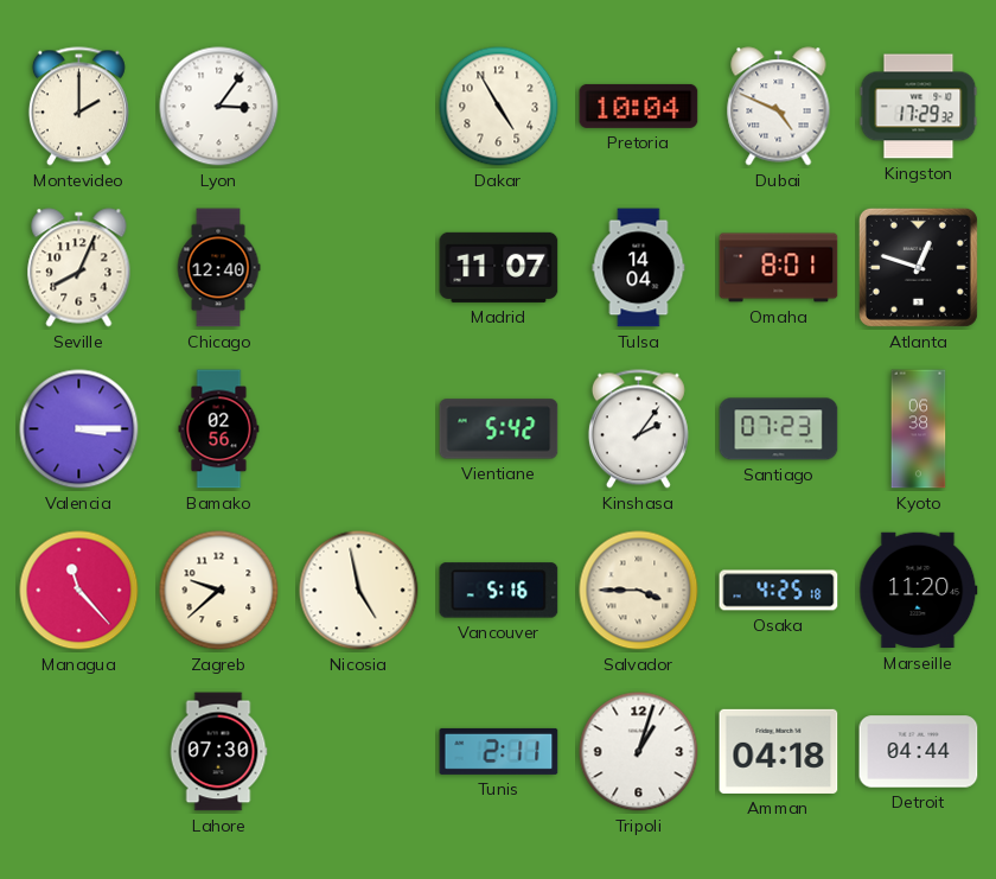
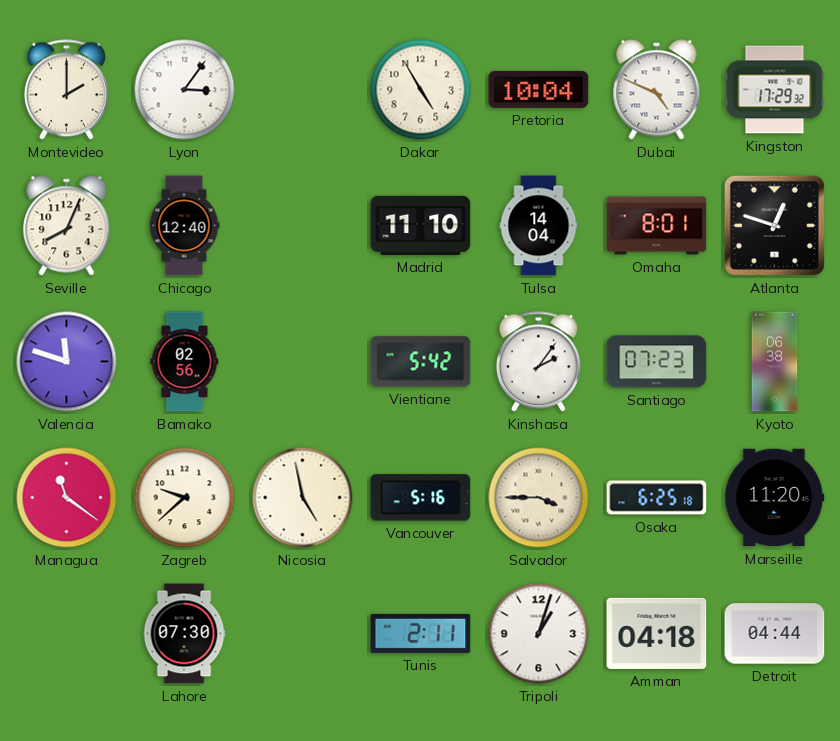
Madrid: 11:07 -> 11:10 (421, 225)
Valencia: 3:15 -> 11:48 (67, 362)
Managua: 11:23 -> 11:21 (67, 498)
Osaka: 4:25 -> 6:25 (657, 498)
